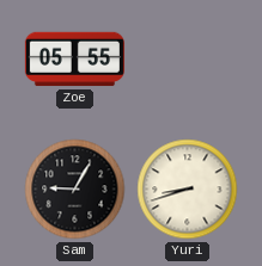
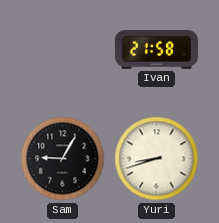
Zoe: 05:55 -> none (74, 60)
Ivan: none -> 21:58 (156, 50)
